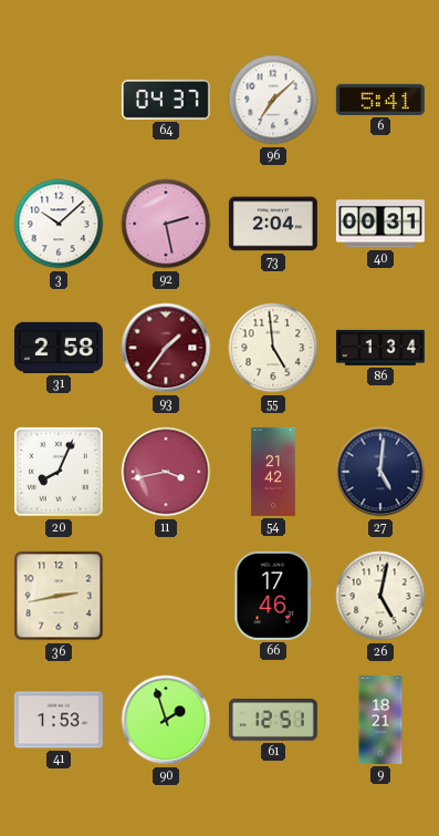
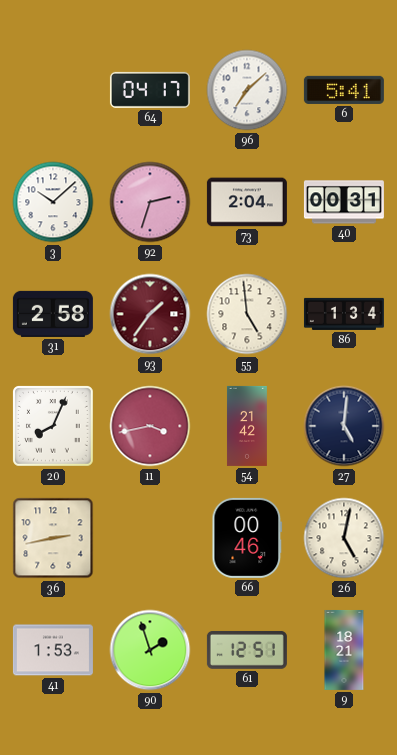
64: 04:37 -> 04:17 (150, 90)
92: 2:28 -> 2:33 (150, 202)
66: 17:46 -> 00:46 (247, 538)
